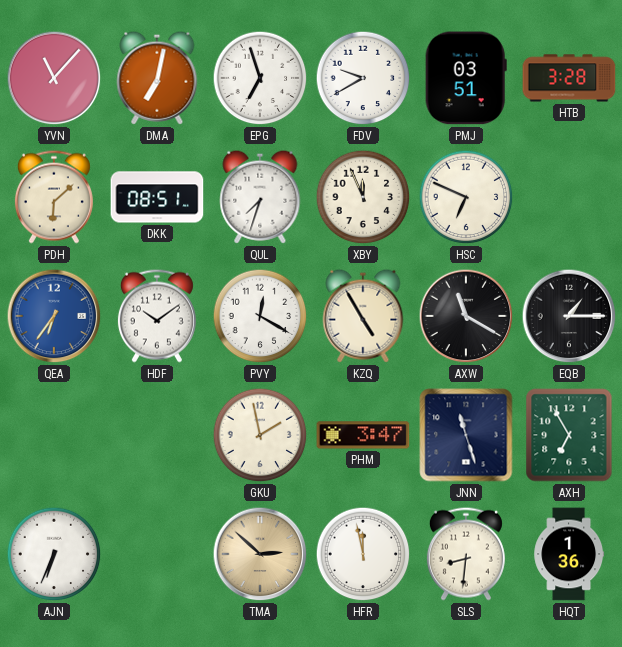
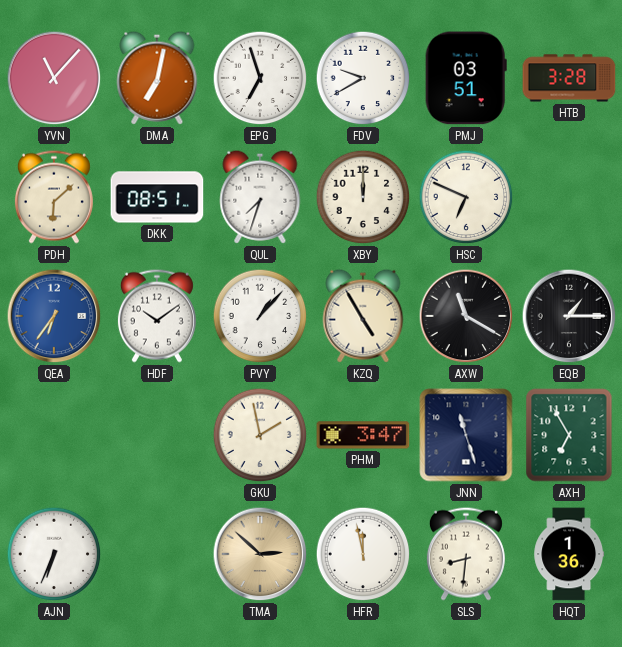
XBY: 11:56 -> 12:00 (363, 197)
PVY: 12:20 -> 1:07 (260, 316)
